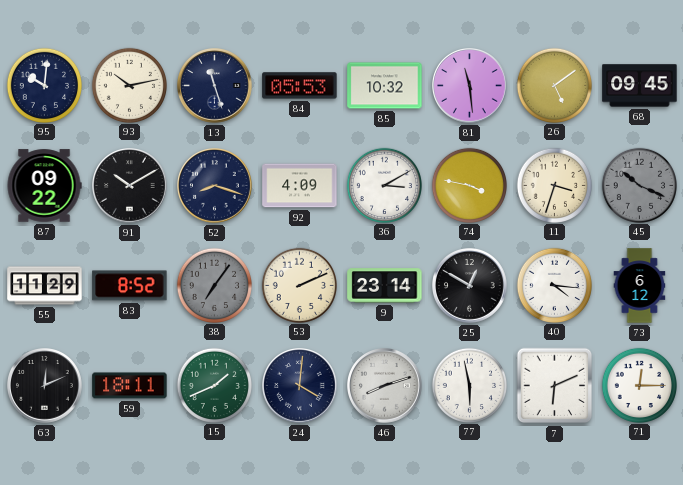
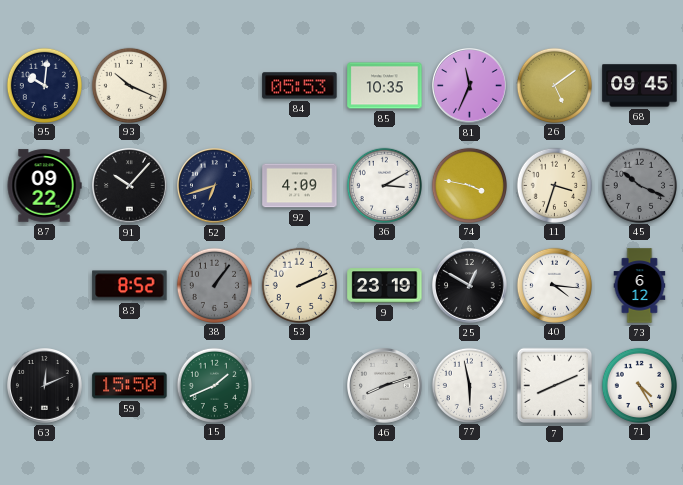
93: 10:13 -> 10:19 (129, 85)
13: 11:27 -> none (215, 86)
85: 10:32 -> 10:35 (385, 86)
81: 11:29 -> 11:34 (470, 86)
91: 10:10 -> 10:07 (130, 186)
52: 8:18 -> 6:42 (215, 186)
55: 11:29 -> none (45, 286)
38: 7:06 -> 1:06 (214, 285)
9: 23:14 -> 23:19 (385, 286)
59: 18:11 -> 15:50 (130, 386)
24: 4:01 -> none (300, 386)
7: 6:11 -> 8:11 (555, 386)
71: 12:15 -> 4:25 (639, 385)
